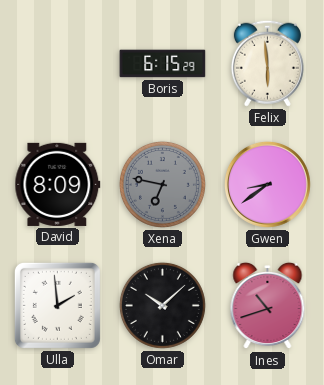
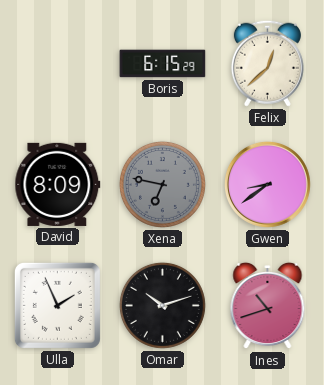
Felix: 5:59 -> 12:38 (267, 63)
Ulla: 1:59 -> 1:56 (57, 305)
Omar: 10:08 -> 10:12 (162, 305)
